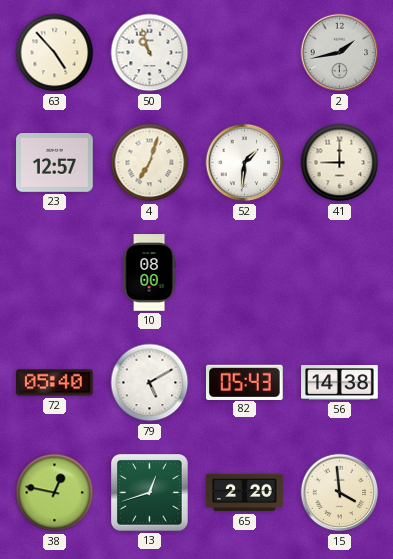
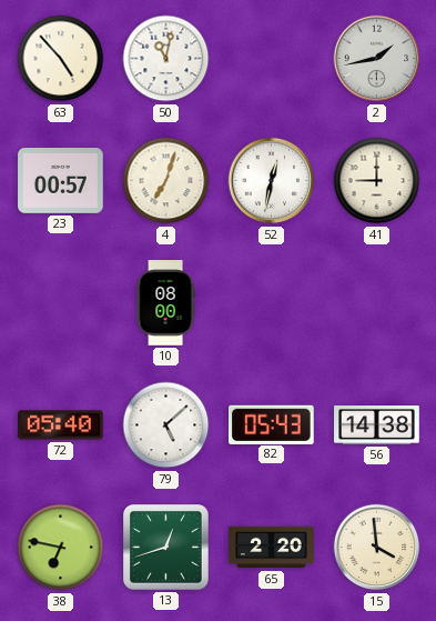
50: 10:57 -> 11:02 (166, 59)
23: 12:57 -> 00:57 (61, 181)
52: 1:31 -> 12:32 (272, 181)
79: 5:10 -> 5:08 (166, 425)
38: 12:47 -> 6:47 (61, 548)
